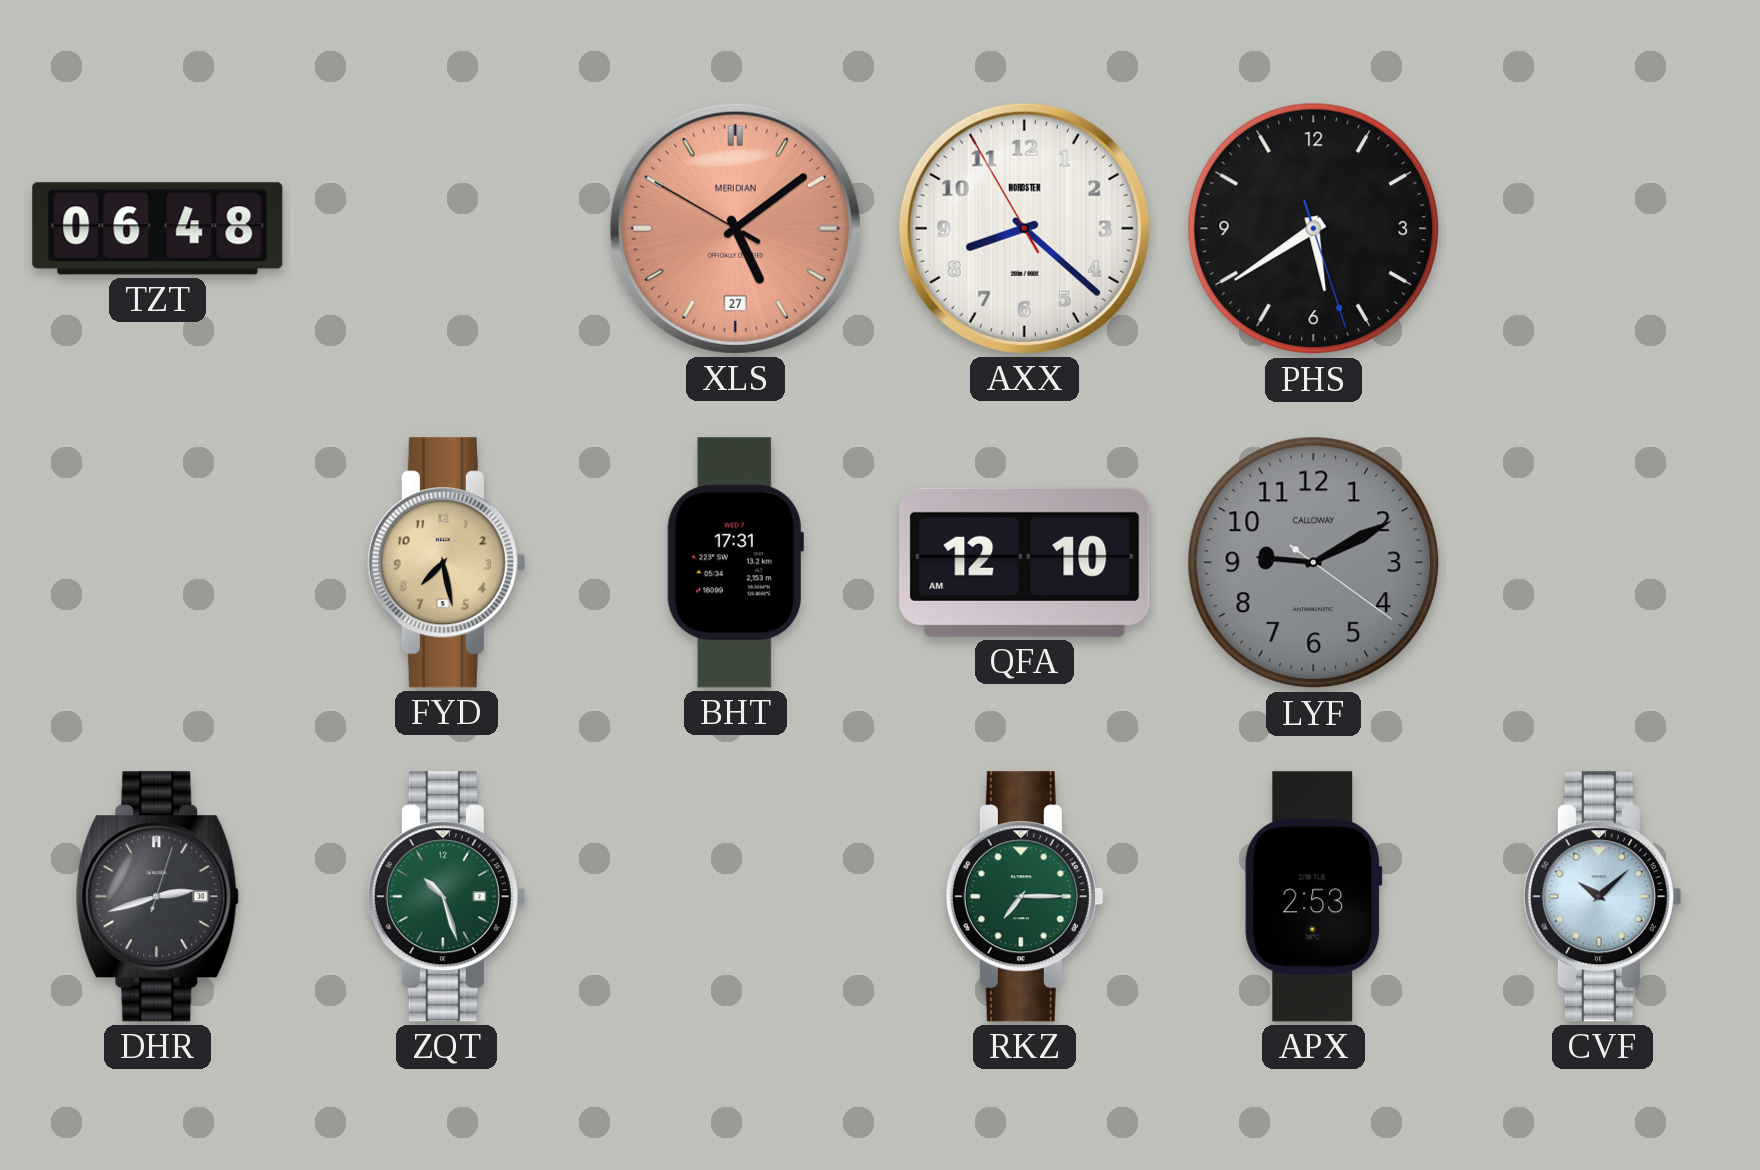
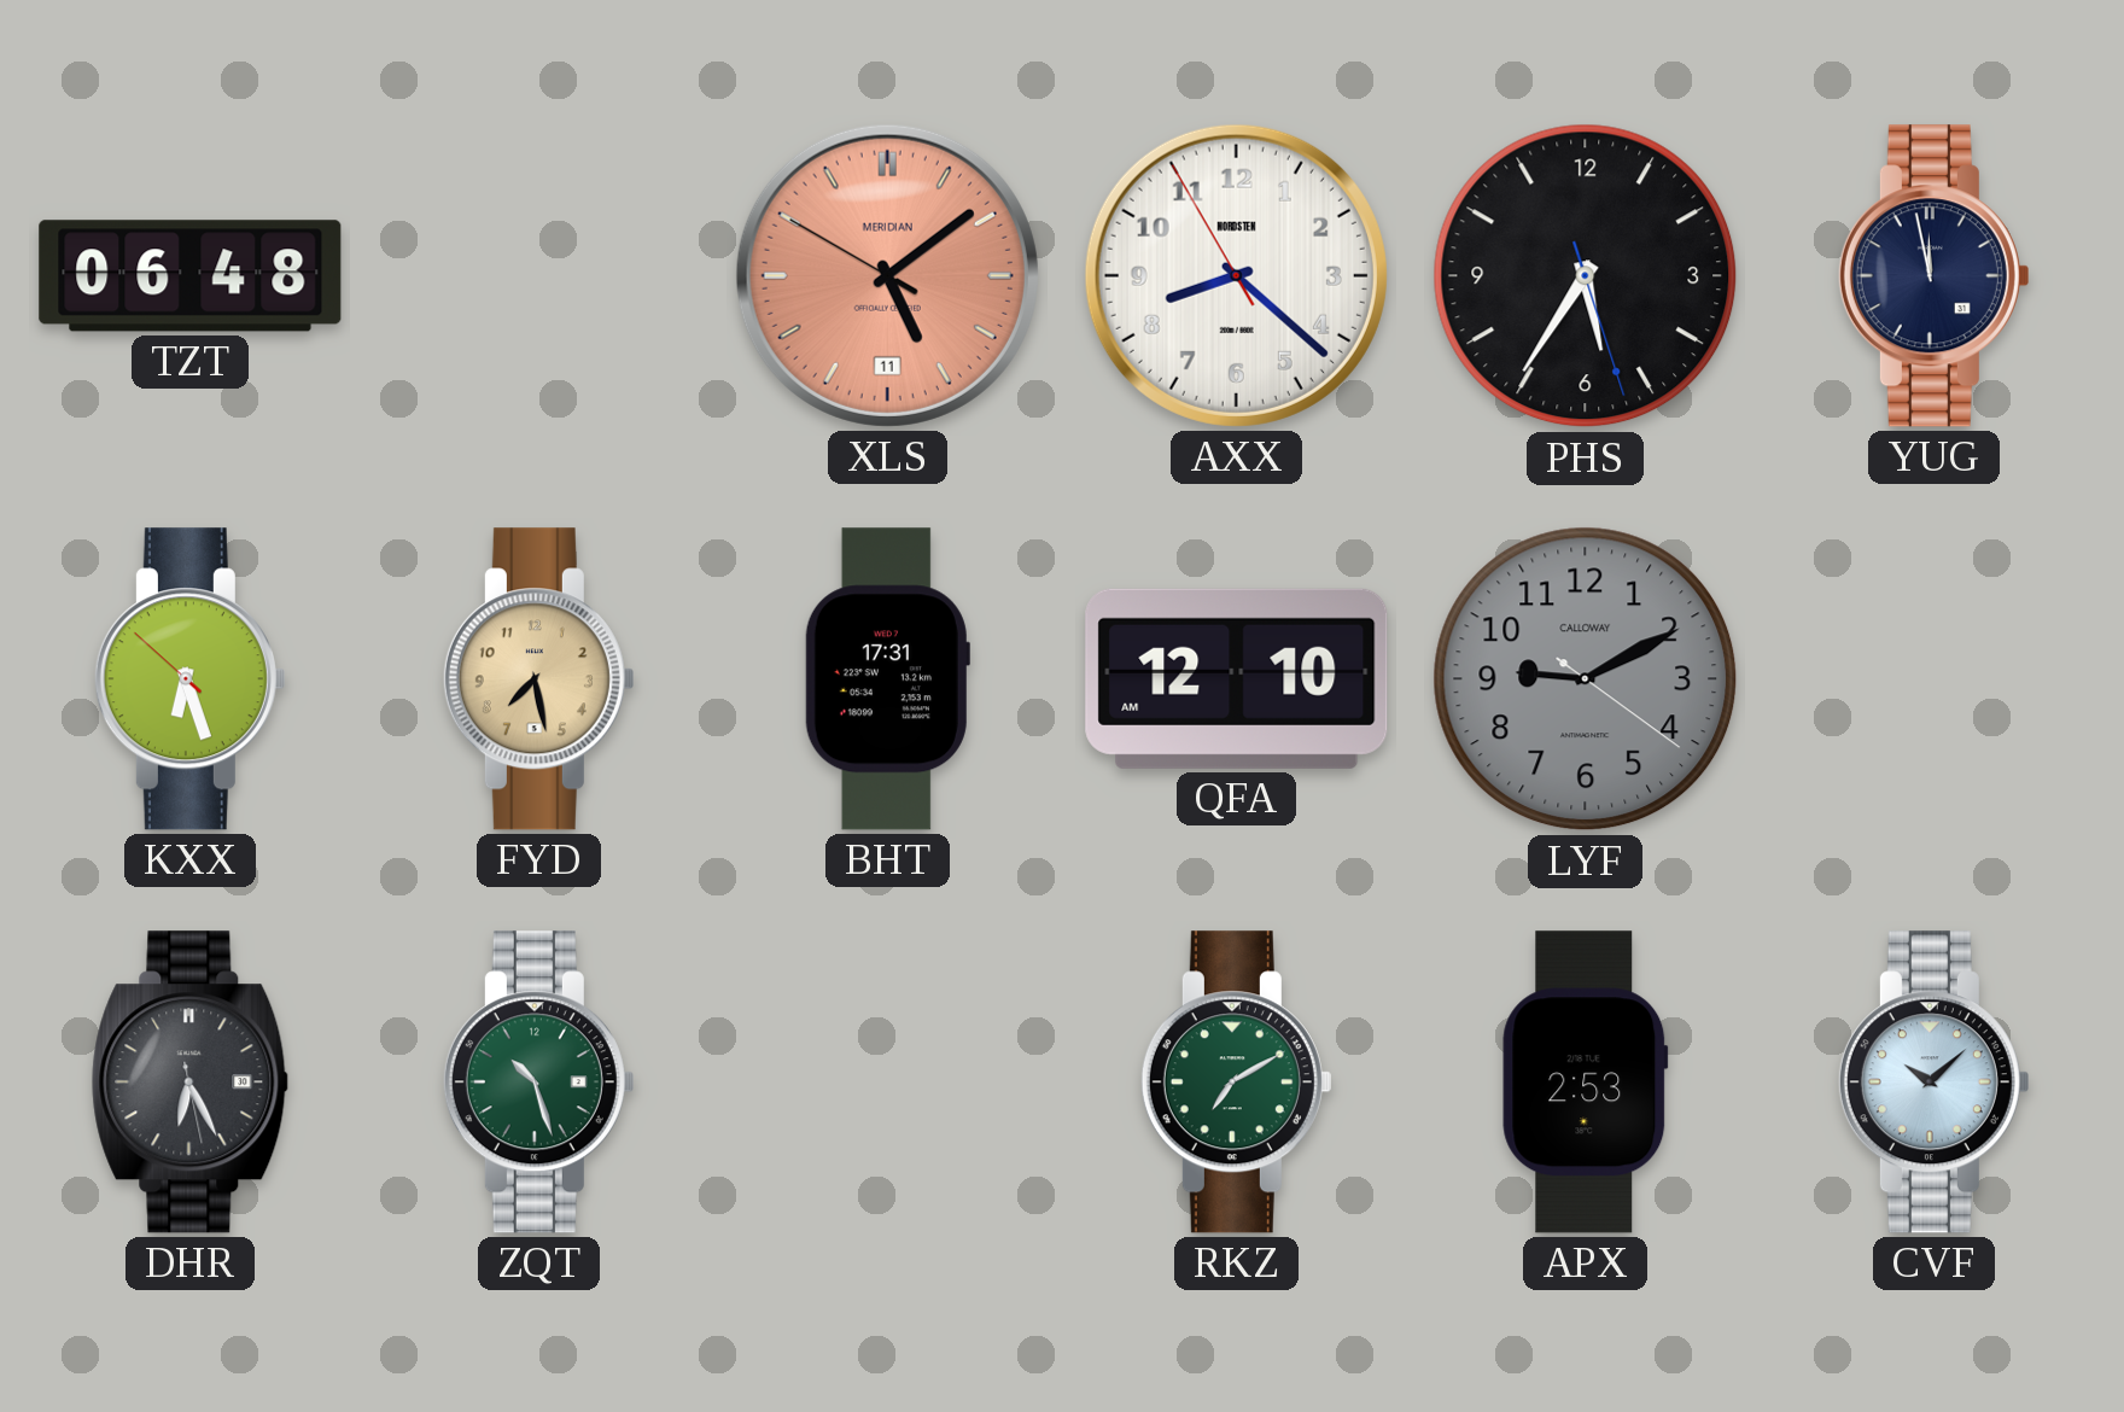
XLS date: 27 -> 11 (887, 275)
PHS: 5:39 -> 5:35 (1586, 276)
YUG: none -> 11:58 (1933, 276)
KXX: none -> 6:26 (189, 679)
DHR: 2:42 -> 6:25 (191, 1083)
RKZ: 7:15 -> 7:10 (1236, 1083)
